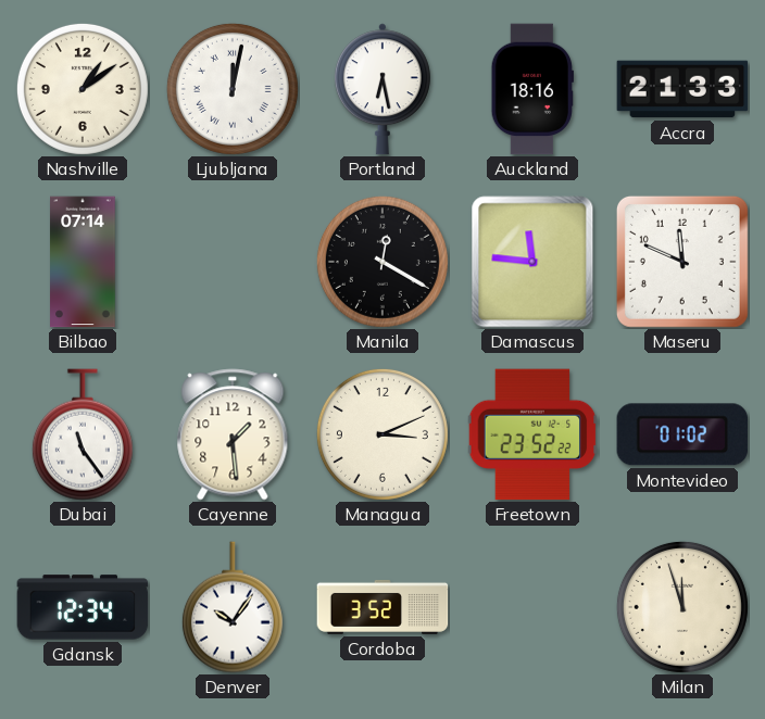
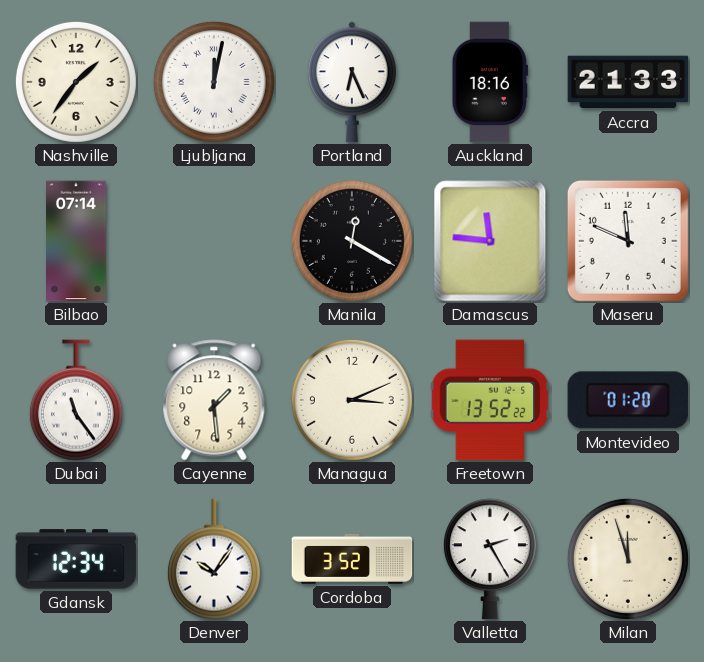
Nashville: 1:09 -> 1:36 (76, 82)
Portland: 6:28 -> 6:26 (352, 82)
Freetown: 23:52 -> 13:52 (490, 400)
Montevideo: 01:02 -> 01:20 (628, 400)
Valletta: none -> 2:25 (490, 559)
